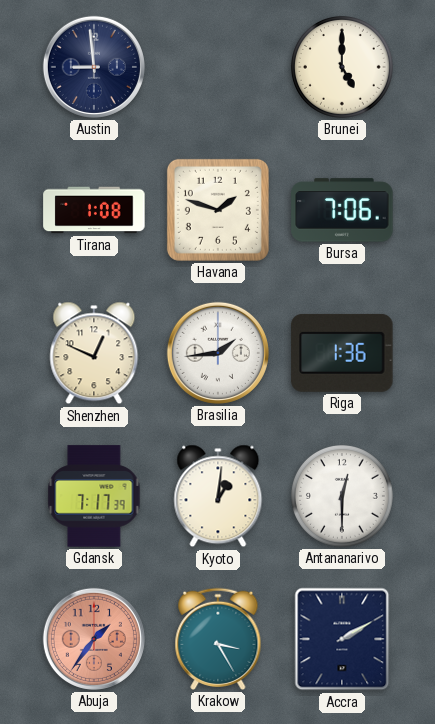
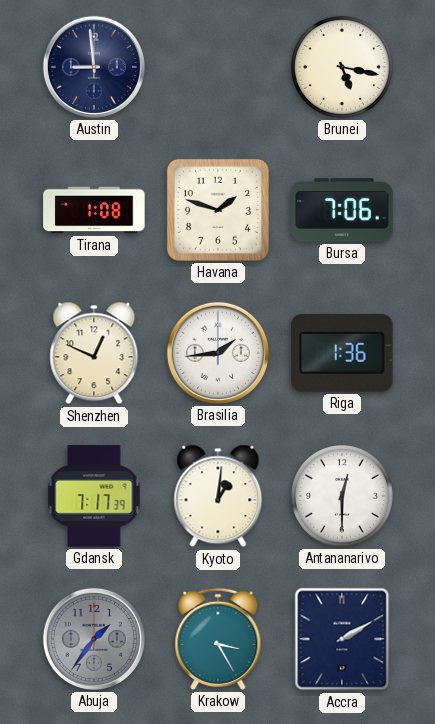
Brunei: 5:00 -> 5:17 (342, 67)
Abuja dial: salmon -> grey (94, 639)
